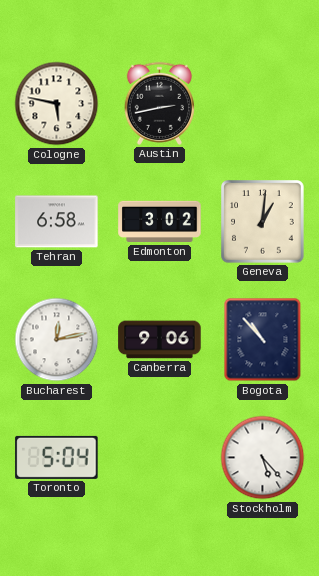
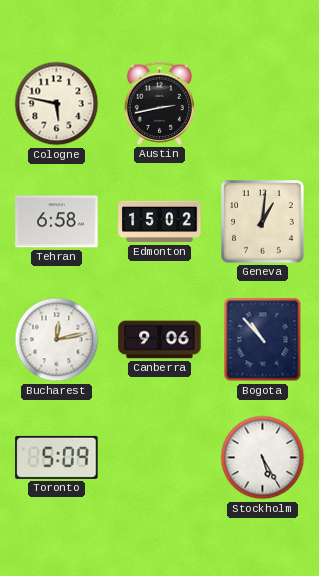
Edmonton: 3:02 -> 15:02 (160, 222)
Toronto: 5:04 -> 5:09 (57, 457)
Stockholm: 5:23 -> 5:25 (263, 458)
